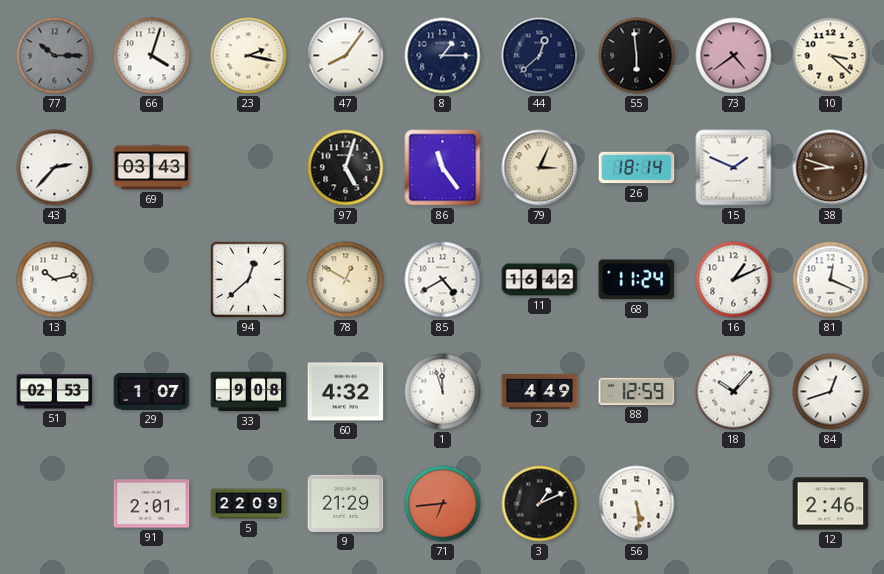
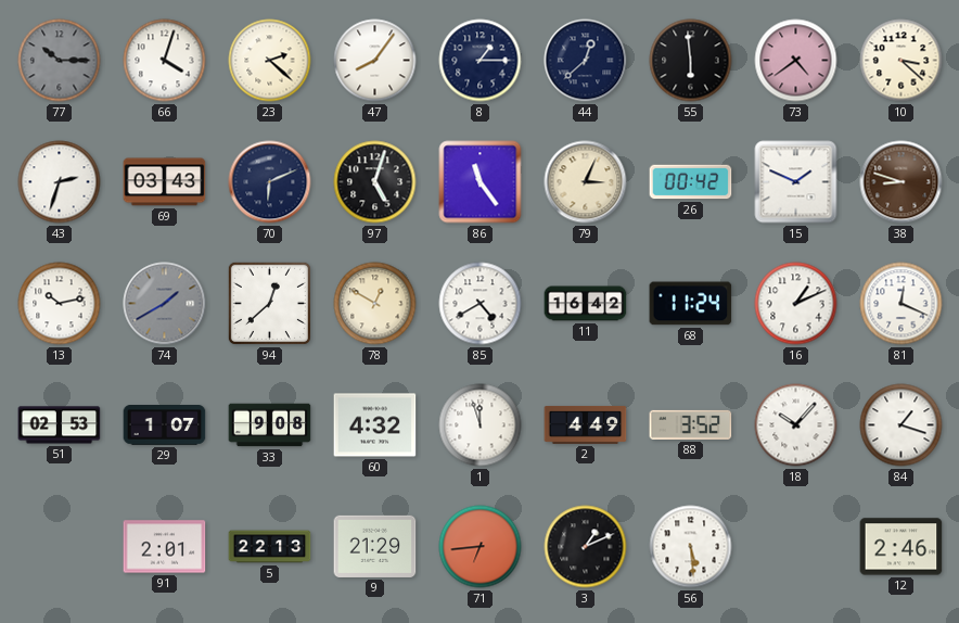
23: 2:17 -> 2:22 (270, 61)
43: 2:37 -> 2:33 (60, 182)
70: none -> 6:11 (270, 182)
26: 18:14 -> 00:42 (691, 182)
74: none -> 1:40 (165, 304)
88: 12:59 -> 3:52 (691, 424)
84: 12:42 -> 1:18 (902, 425)
5: 22:09 -> 22:13 (270, 547)
